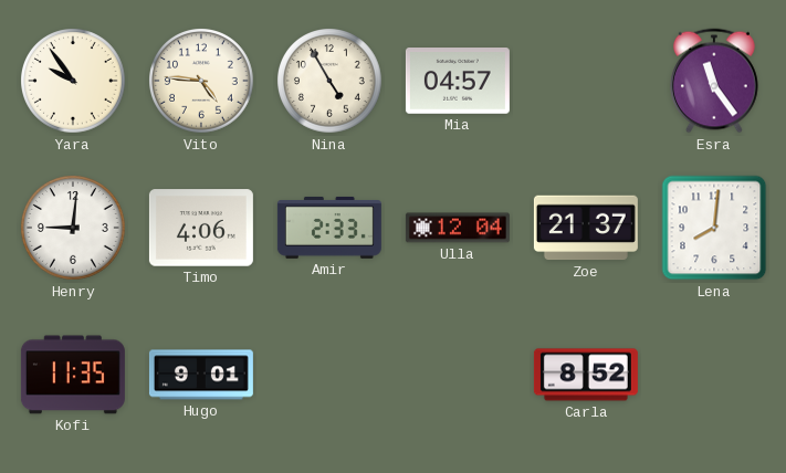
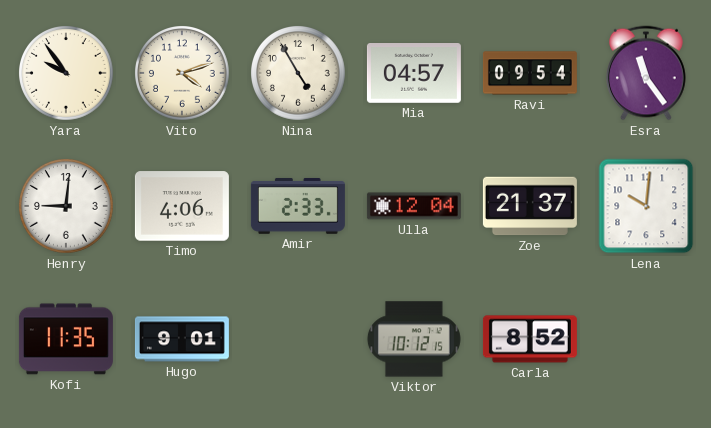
Vito: 4:46 -> 4:12 (183, 74)
Ravi: none -> 09:54 (530, 73)
Lena: 8:01 -> 10:01 (646, 206)
Viktor: none -> 10:12 (414, 339)
